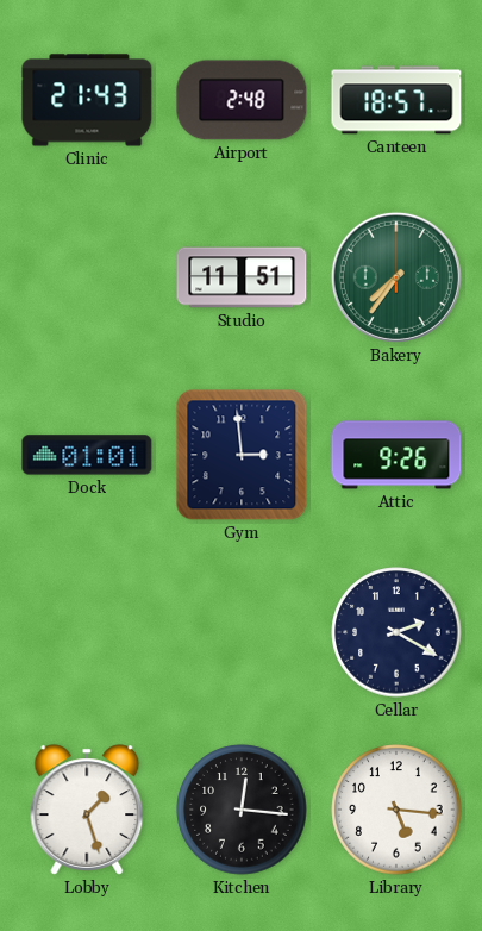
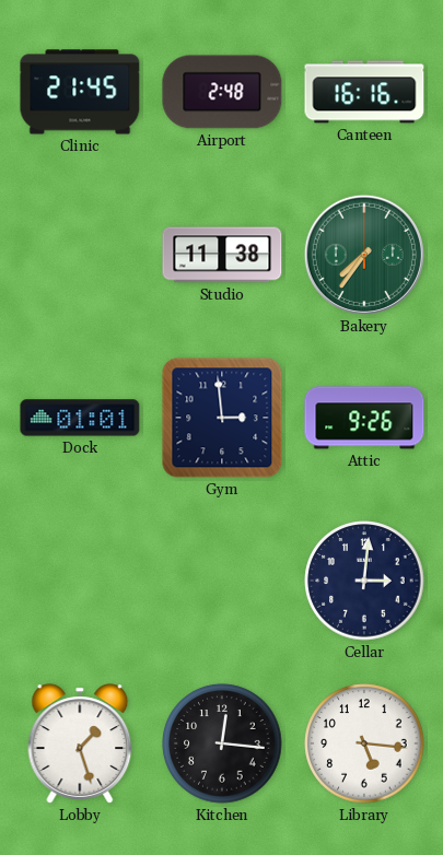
Clinic: 21:43 -> 21:45 (80, 92)
Canteen: 18:57 -> 16:16 (364, 92)
Studio: 11:51 -> 11:38 (222, 255)
Cellar: 2:20 -> 3:01 (364, 581)
